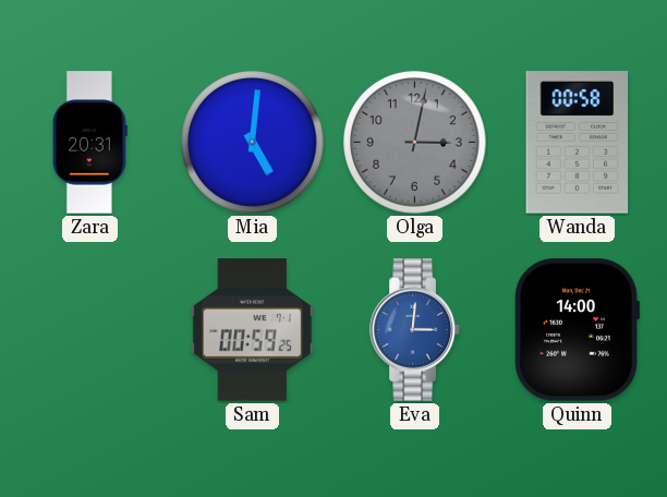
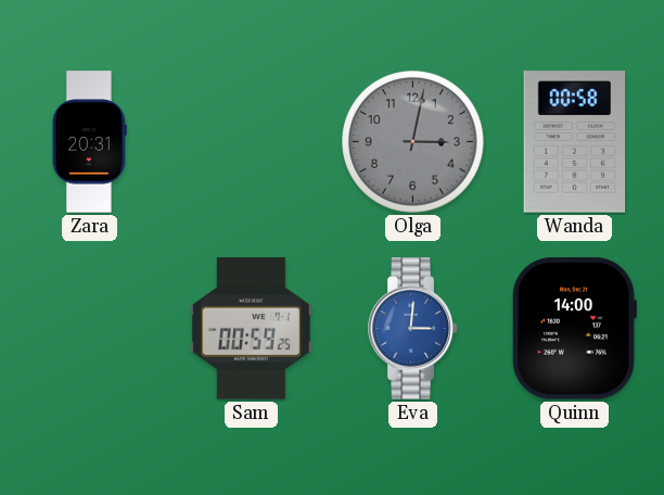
Mia: 5:01 -> none (253, 143)
